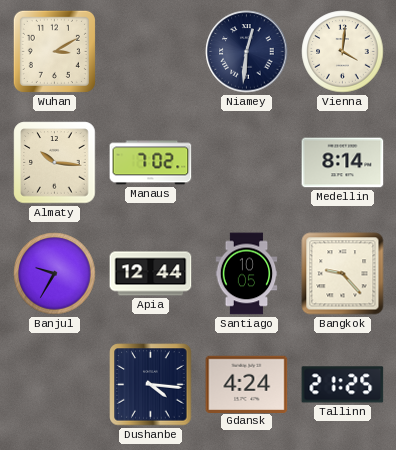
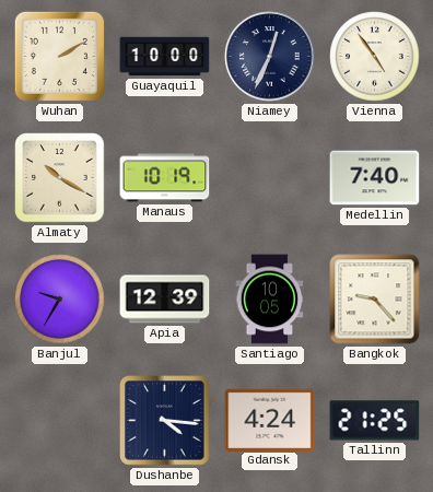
Wuhan: 3:10 -> 2:10 (59, 56)
Guayaquil: none -> 10:00 (165, 57)
Niamey: 12:31 -> 12:34 (270, 57)
Vienna: 4:01 -> 4:54 (375, 57)
Almaty: 10:16 -> 10:20 (60, 178)
Manaus: 7:02 -> 10:19 (165, 178)
Medellin: 8:14 -> 7:40 (375, 178)
Apia: 12:44 -> 12:39 (165, 300)
